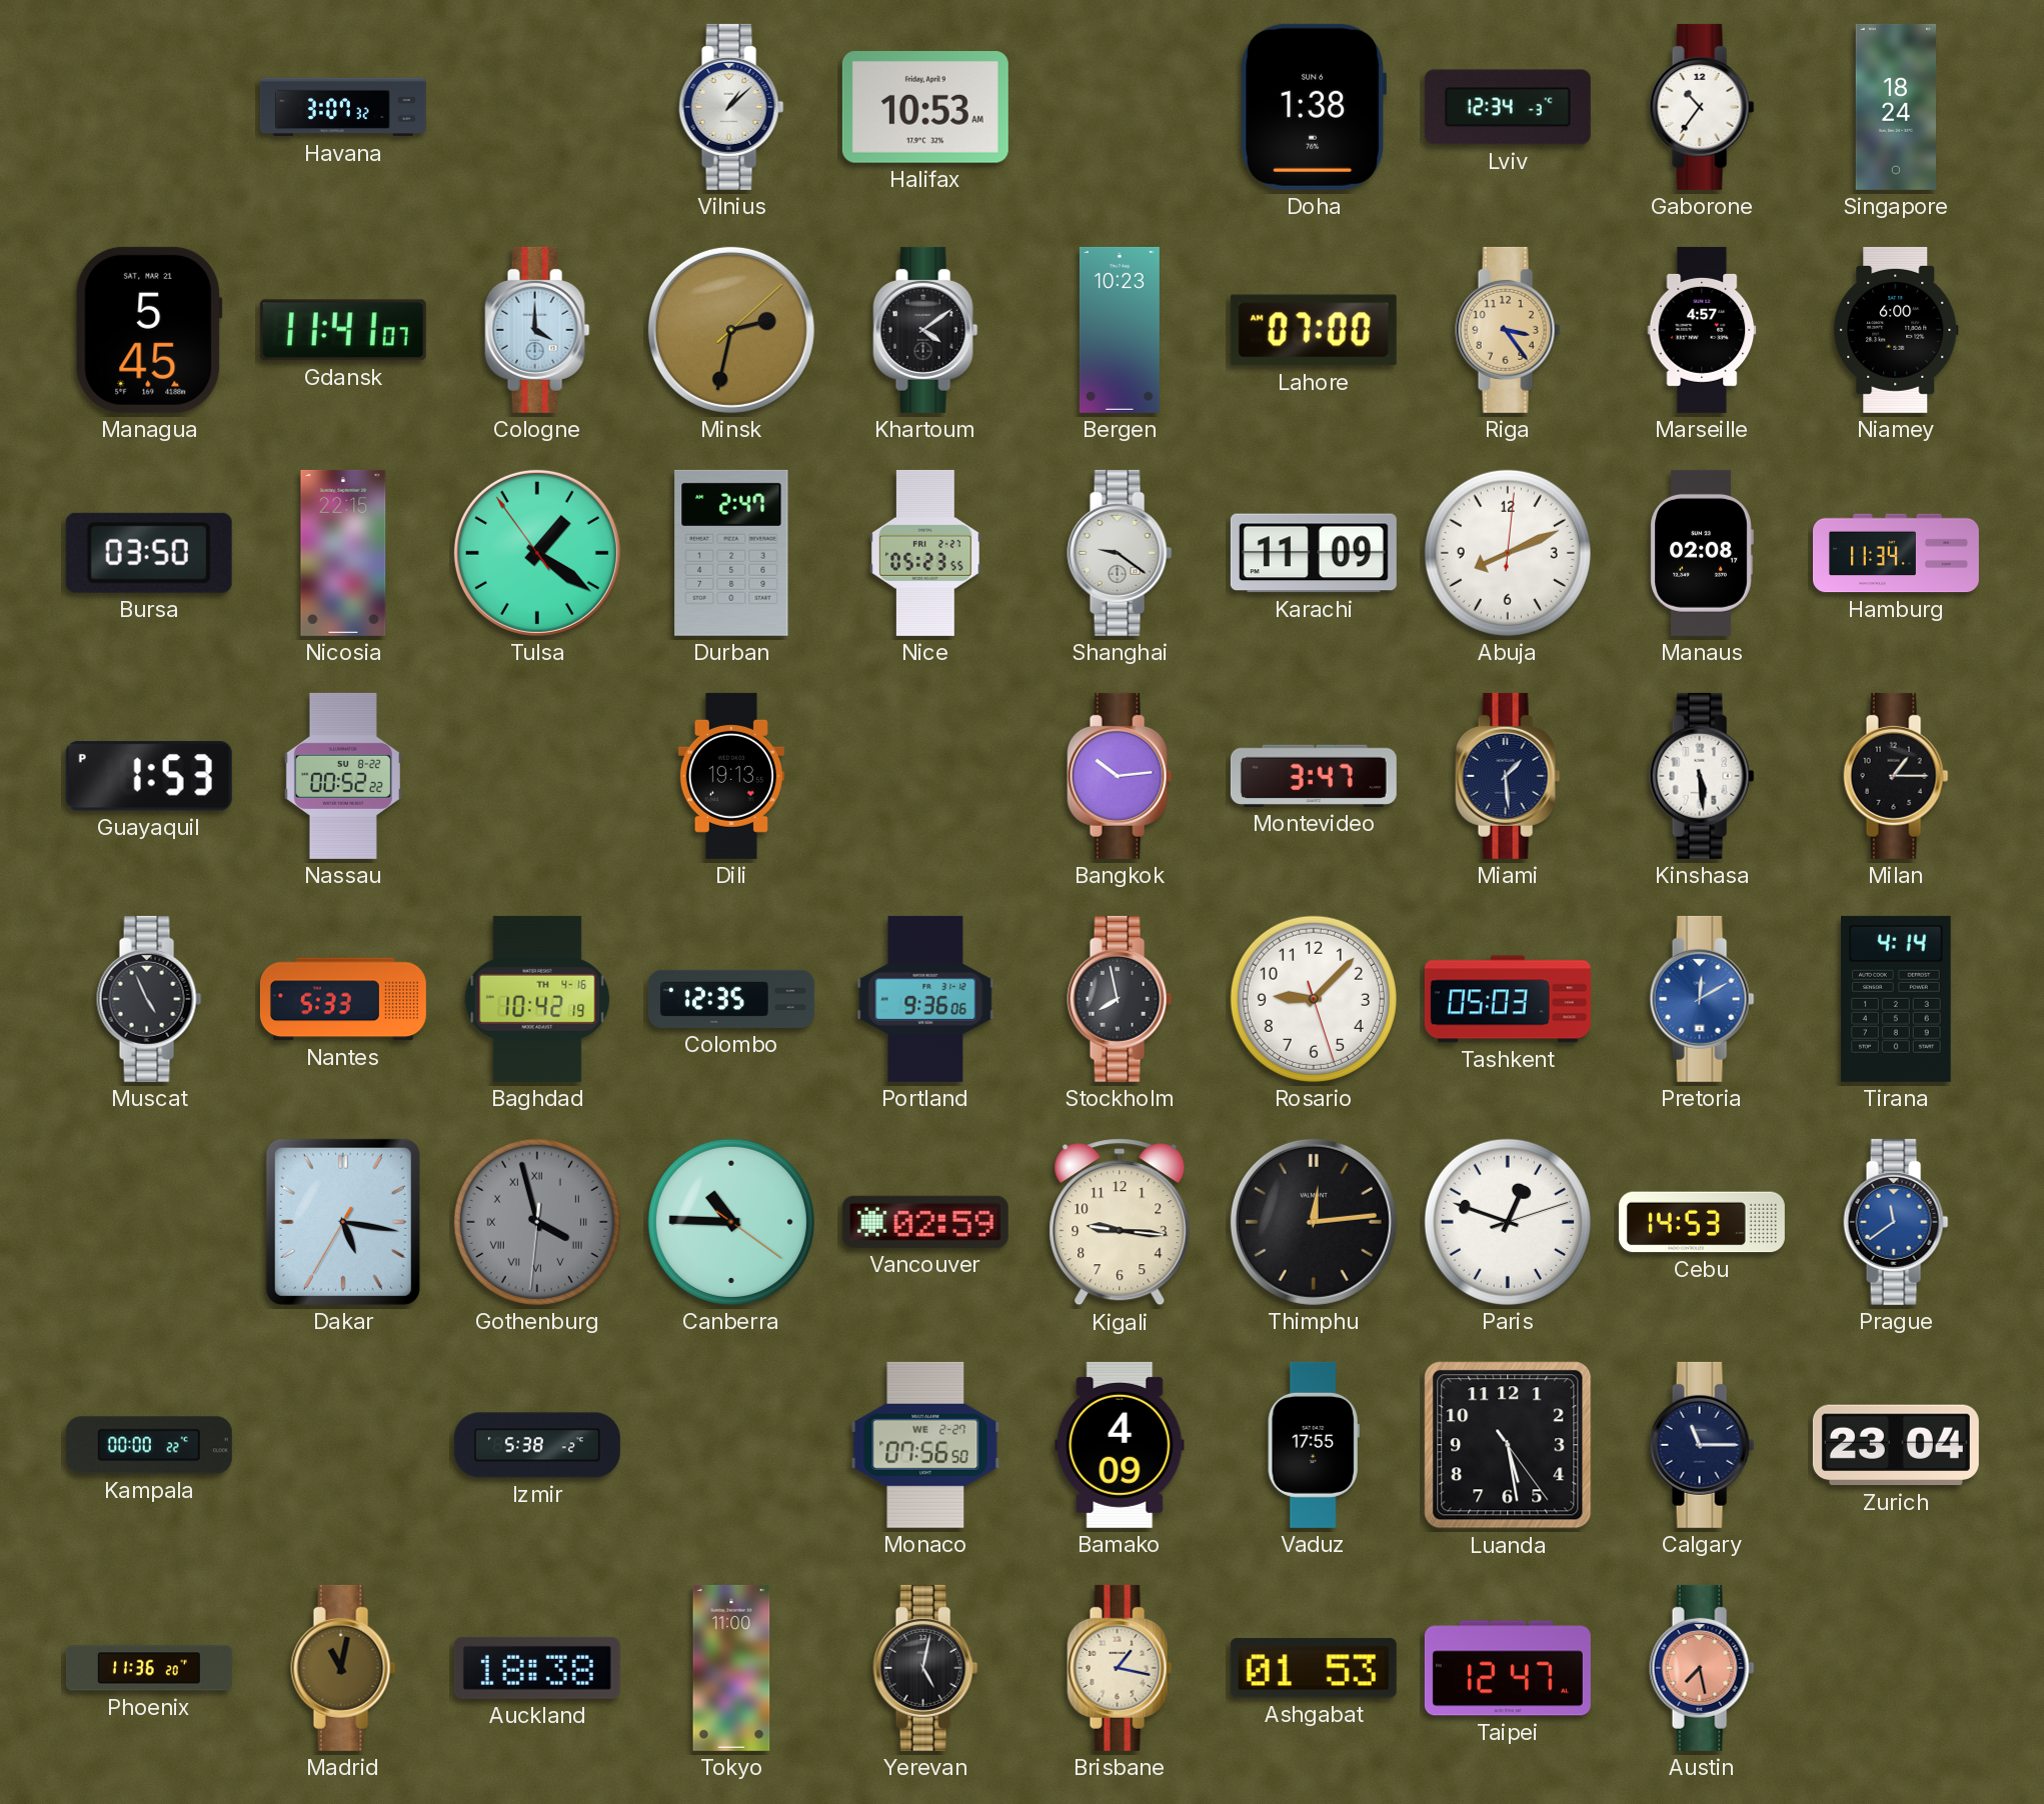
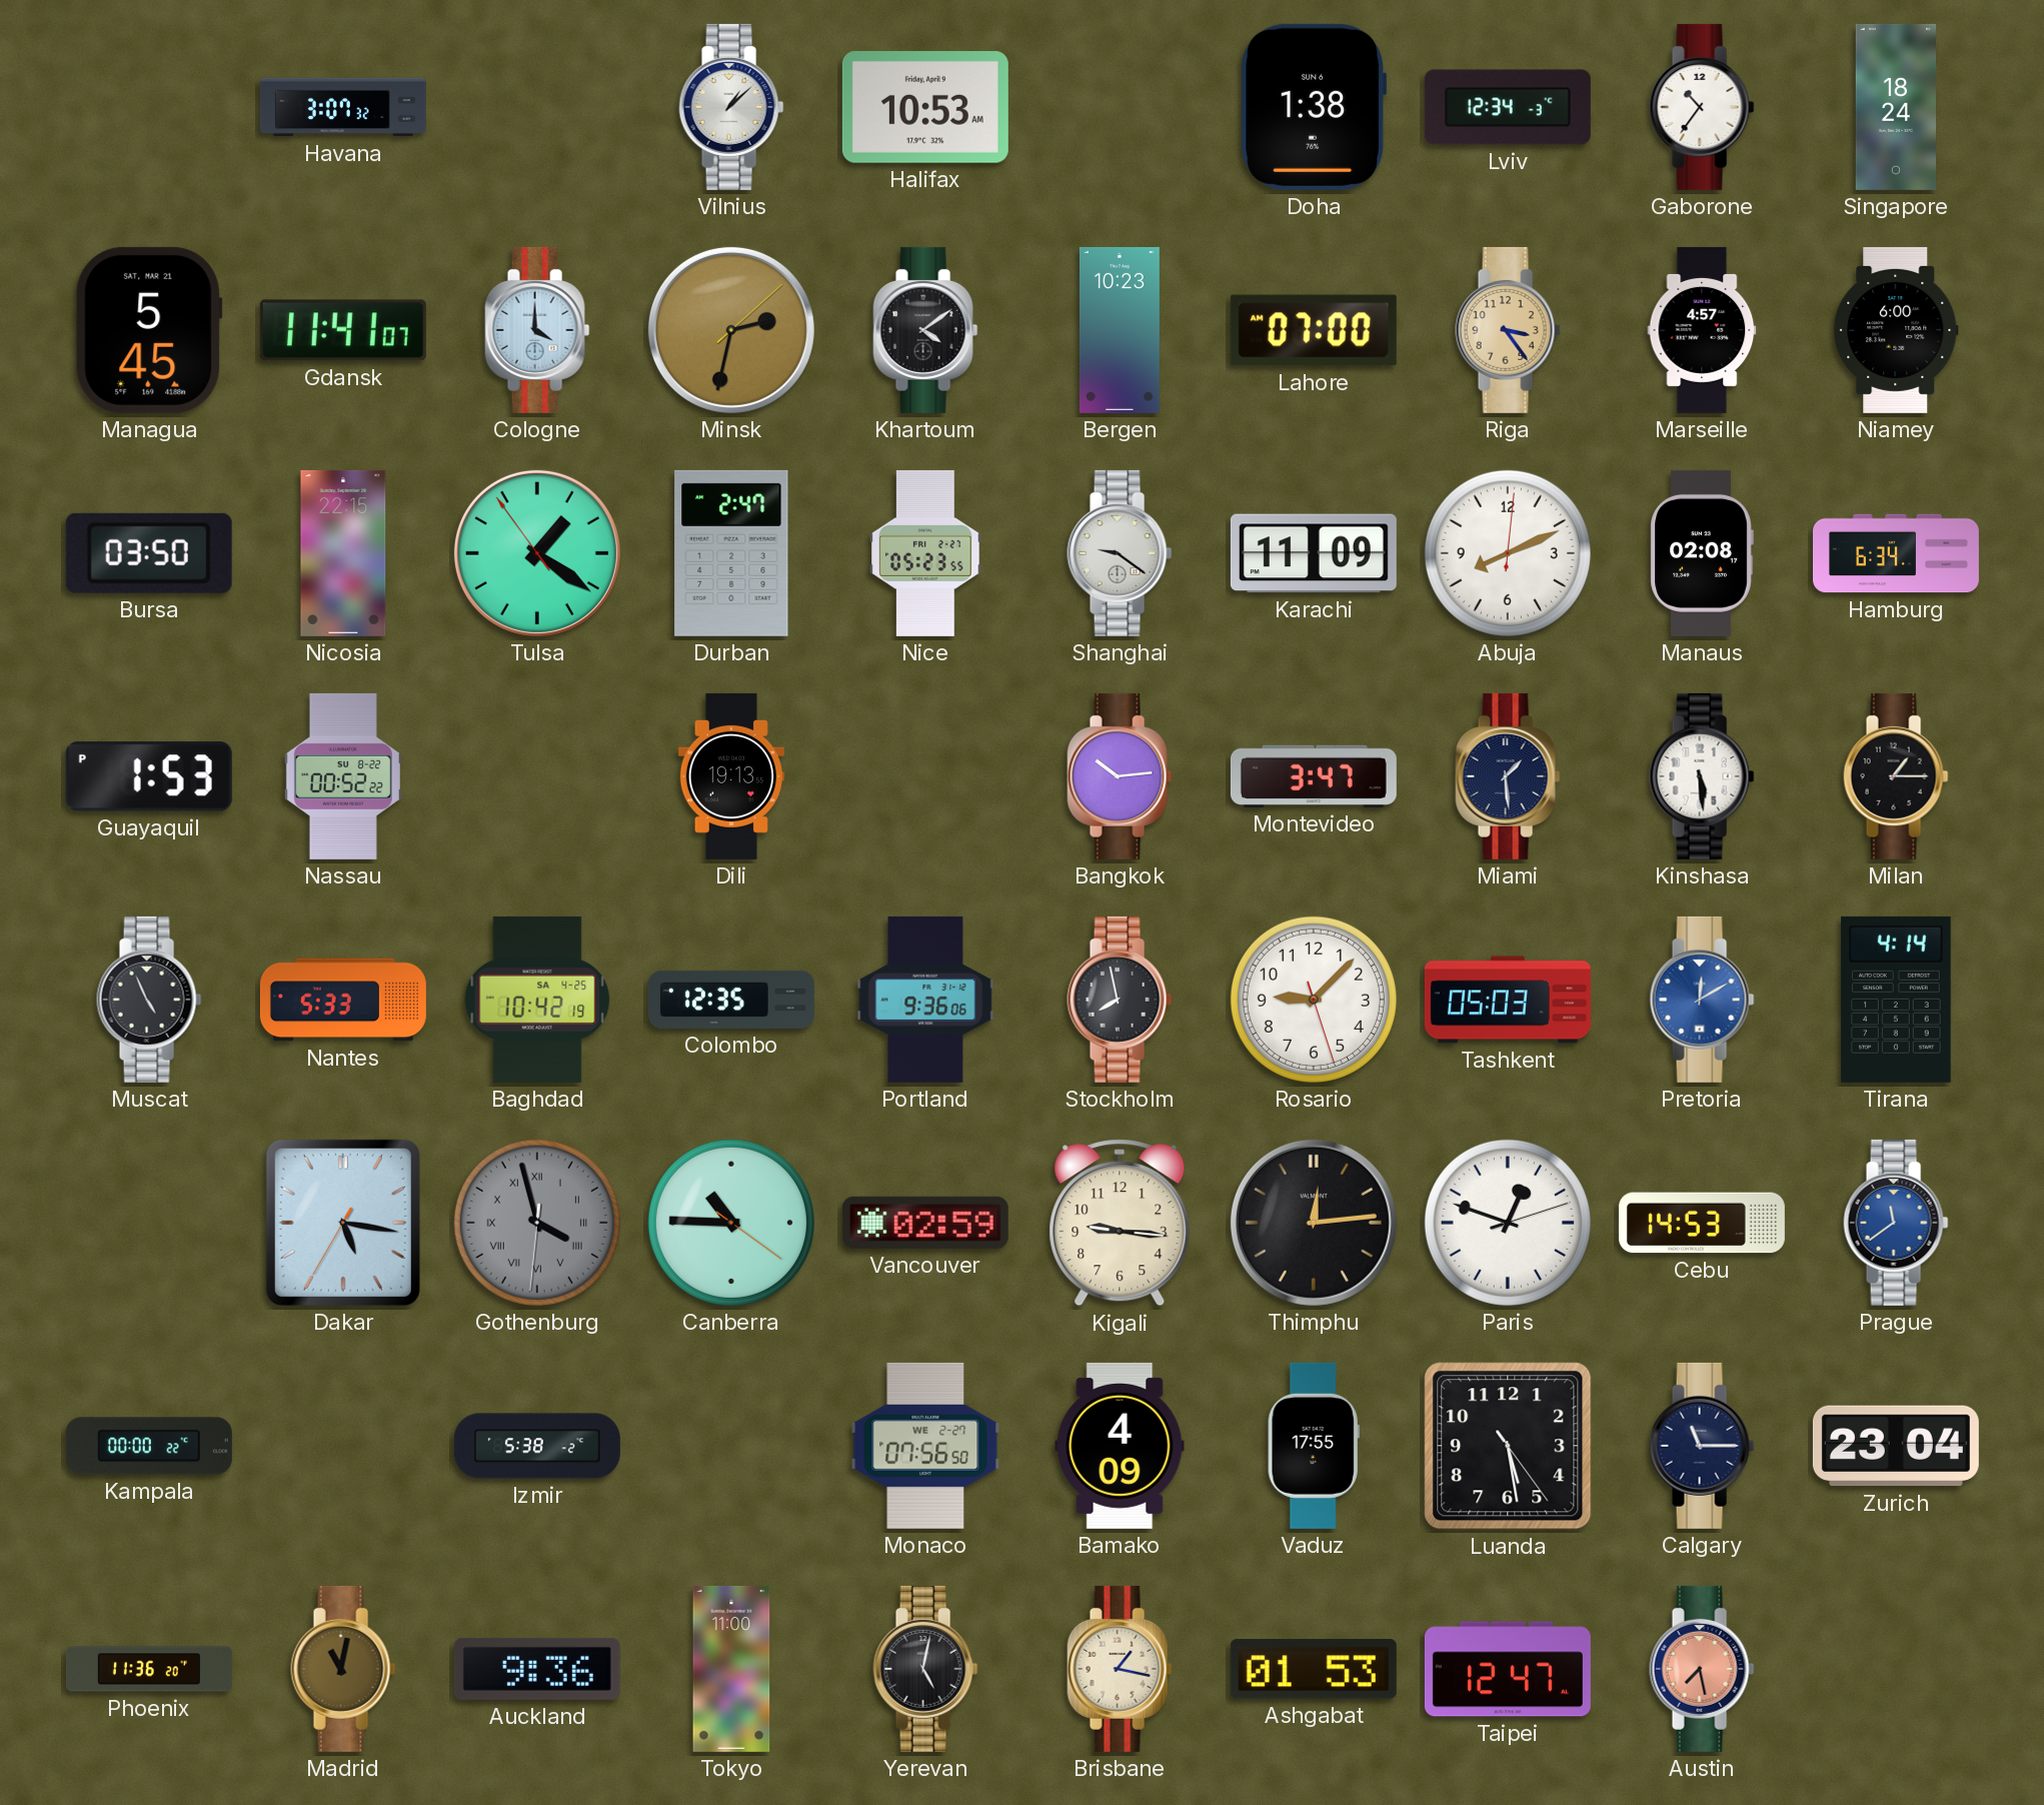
Hamburg: 11:34 -> 6:34 (1896, 553)
Baghdad date: TH 4-16 -> SA 4-25 (537, 1000)
Auckland: 18:38 -> 9:36 (537, 1669)
